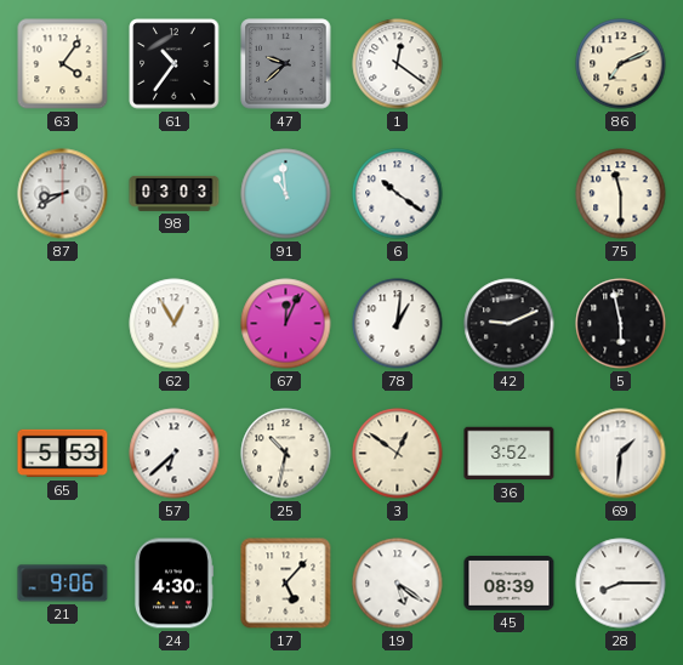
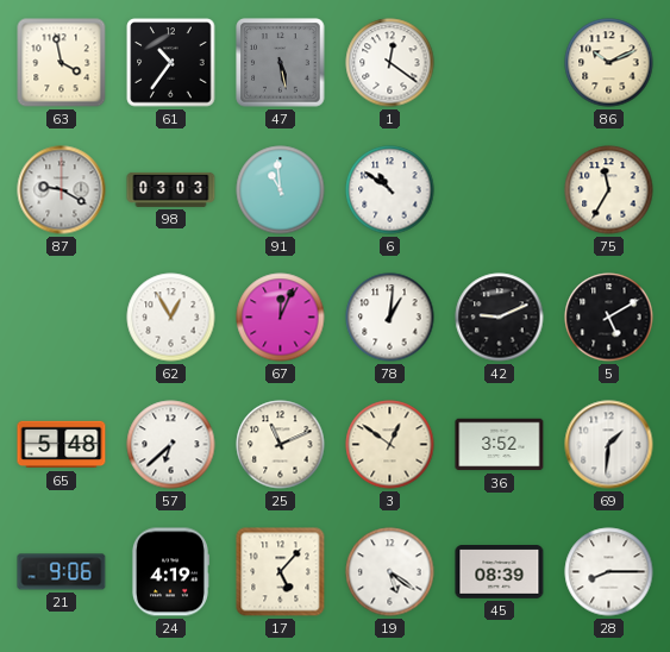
63: 4:06 -> 3:58 (62, 63)
47: 9:38 -> 5:28 (281, 63)
86: 7:11 -> 10:11 (609, 63)
87: 8:40 -> 9:20 (62, 190)
6: 10:21 -> 10:51 (390, 190)
75: 11:30 -> 11:35 (609, 190)
5: 5:58 -> 5:10 (609, 318)
65: 5:53 -> 5:48 (62, 445)
25: 10:32 -> 11:11 (281, 445)
24: 4:30 -> 4:19 (170, 572)
